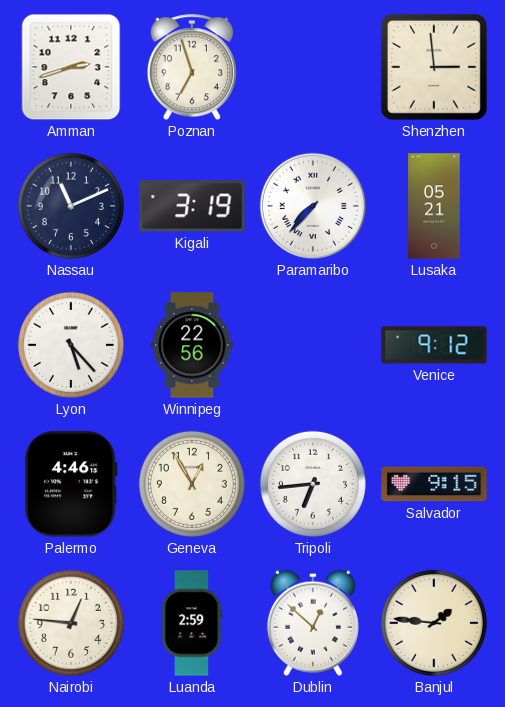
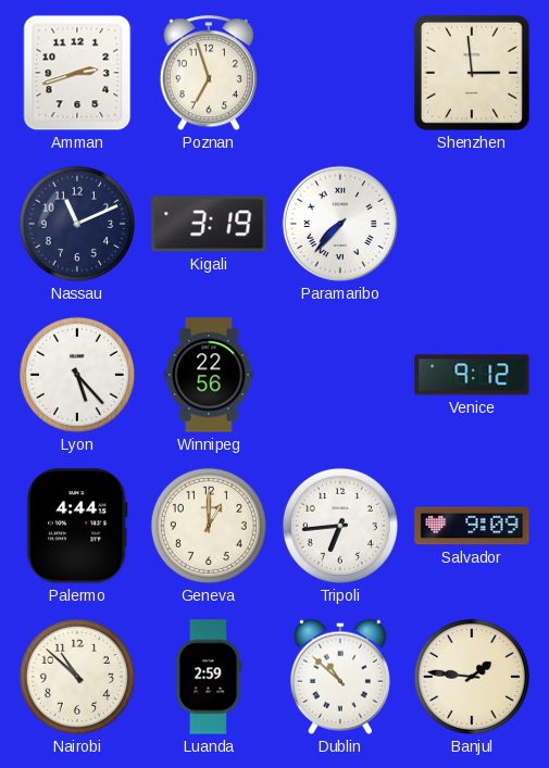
Lusaka: 05:21 -> none (434, 206)
Palermo: 4:46 -> 4:44 (77, 526)
Geneva: 12:55 -> 1:00 (209, 526)
Salvador: 9:15 -> 9:09 (472, 526)
Nairobi: 12:46 -> 10:52 (77, 677)
Dublin: 12:52 -> 10:52 (340, 677)
